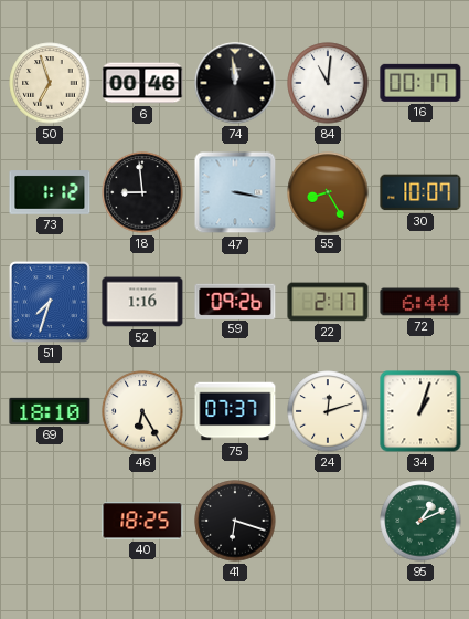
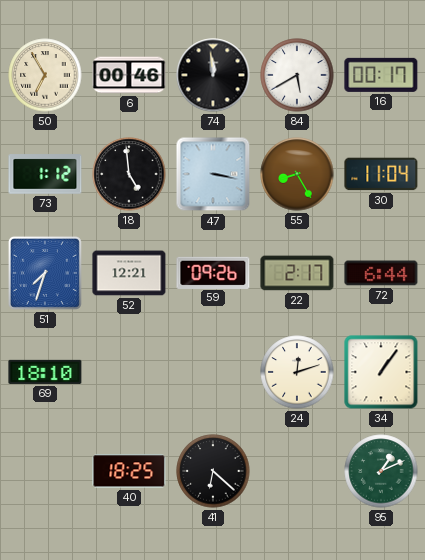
50: 6:57 -> 6:55 (45, 75)
84: 11:01 -> 5:40 (297, 75)
18: 8:59 -> 4:59 (129, 174)
30: 10:07 -> 11:04 (381, 174)
52: 1:16 -> 12:21 (129, 273)
46: 6:25 -> none (142, 411)
75: 07:37 -> none (235, 411)
34: 1:03 -> 1:06 (381, 372)
41: 6:18 -> 6:22 (213, 471)
